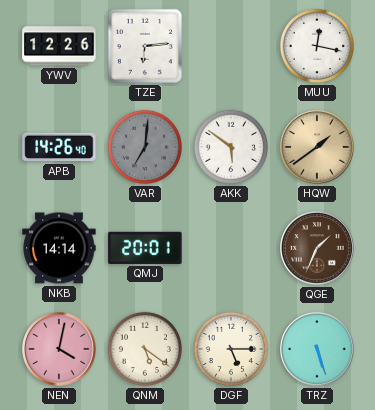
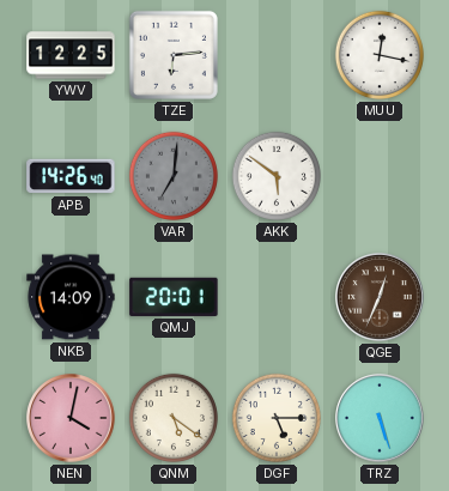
YWV: 12:26 -> 12:25 (71, 55)
HQW: 1:39 -> none (317, 147)
NKB: 14:14 -> 14:09 (71, 297)
QGE: 1:34 -> 12:34 (380, 297)
